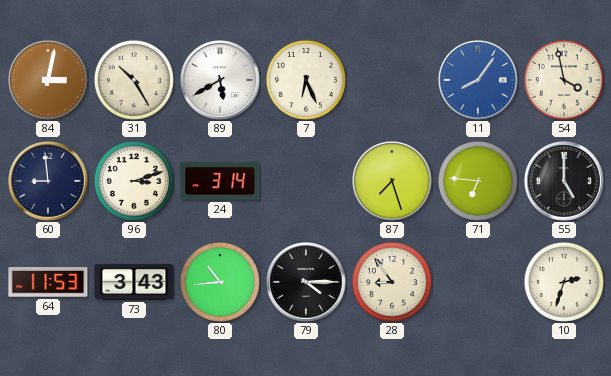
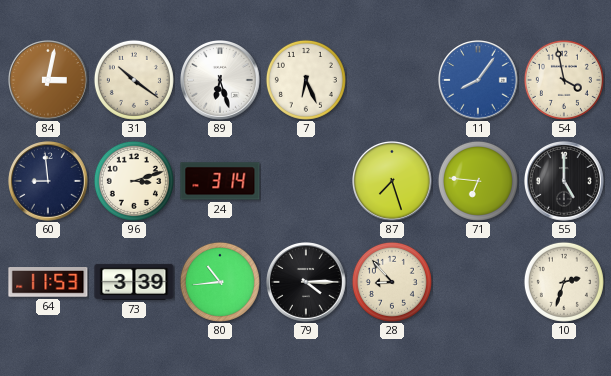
31: 10:25 -> 10:21 (134, 80)
89: 5:40 -> 6:27 (220, 80)
73: 3:43 -> 3:39 (134, 282)
28: 8:54 -> 8:53 (392, 282)
